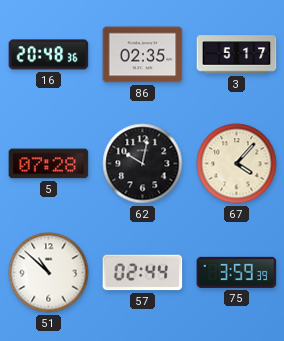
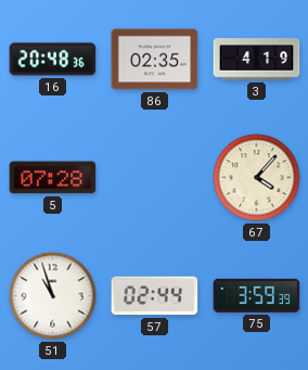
3: 5:17 -> 4:19 (257, 60)
62: 10:02 -> none (143, 164)
51: 10:52 -> 10:57 (53, 296)
